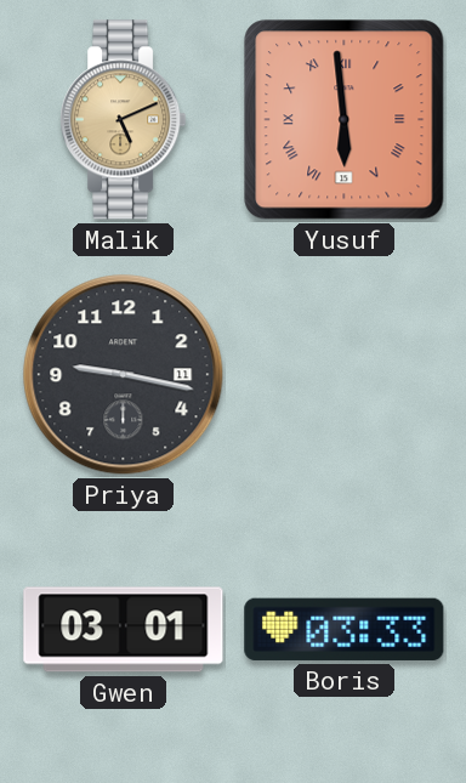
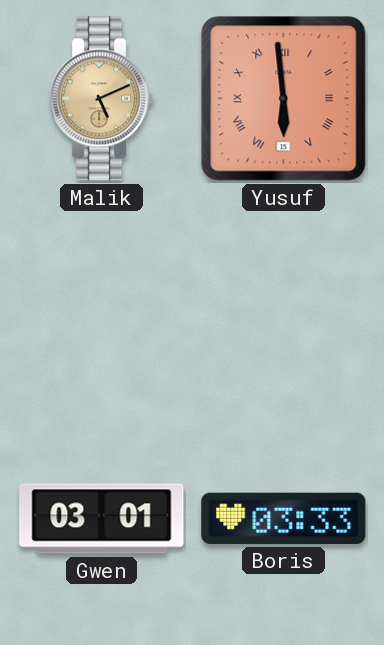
Priya: 9:17 -> none (124, 375)
